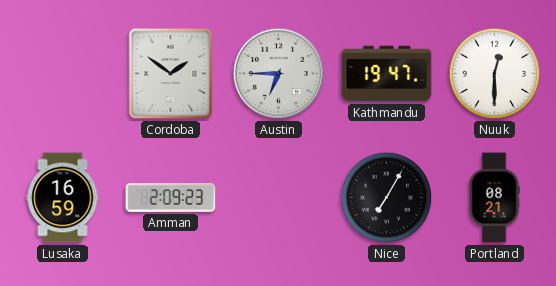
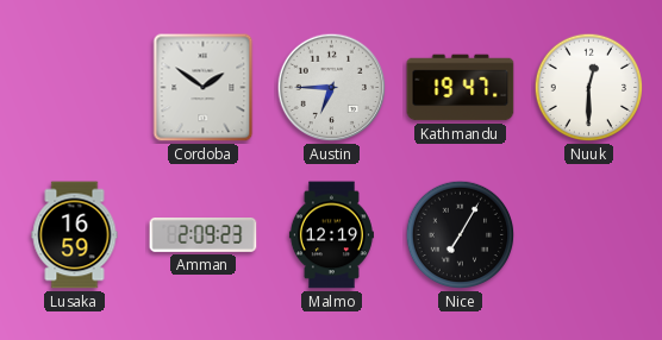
Malmo: none -> 12:19 (331, 235)
Portland: 08:21 -> none (494, 198)
